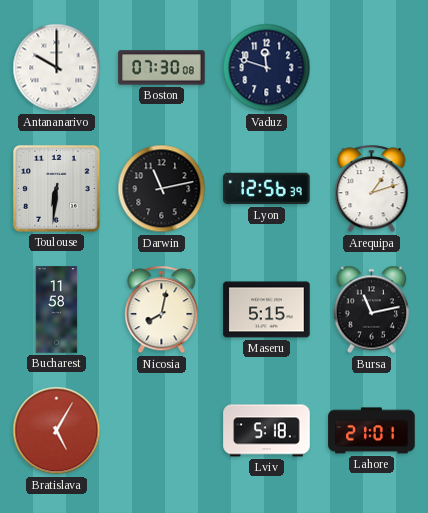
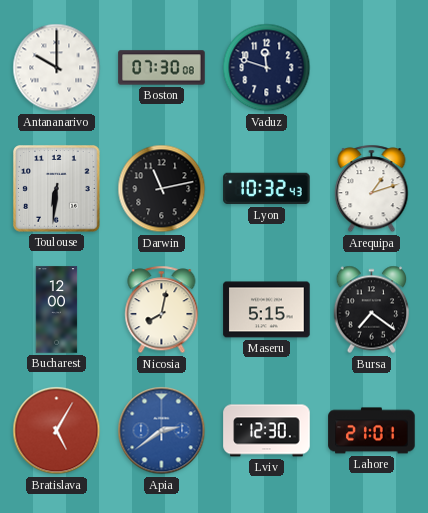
Lyon: 12:56 -> 10:32 (267, 189)
Bucharest: 11:58 -> 12:00 (57, 310)
Bursa: 11:13 -> 7:21 (372, 310)
Apia: none -> 2:39 (162, 431)
Lviv: 5:18 -> 12:30 (267, 431)
